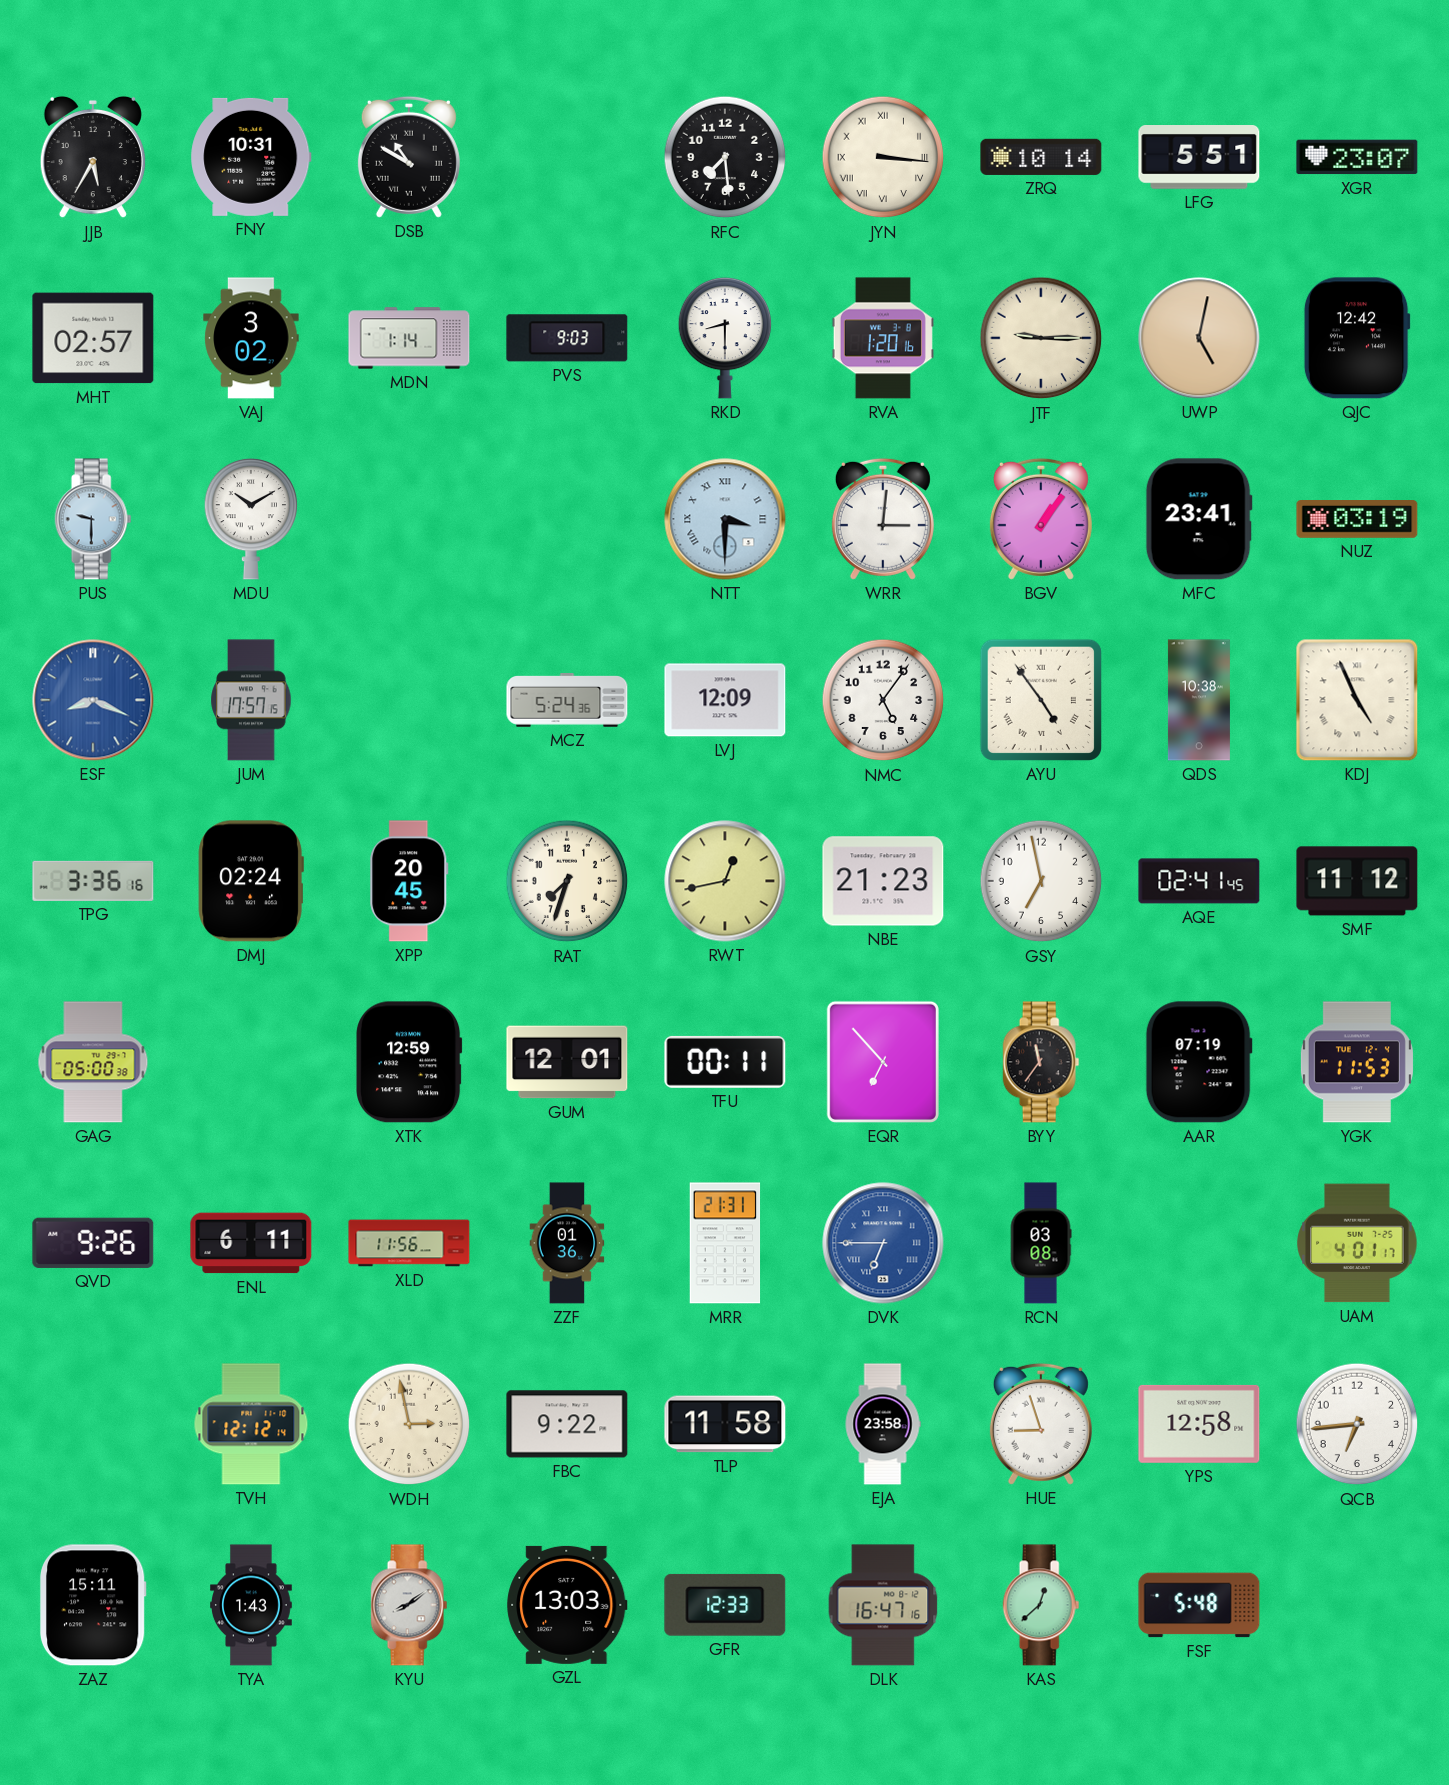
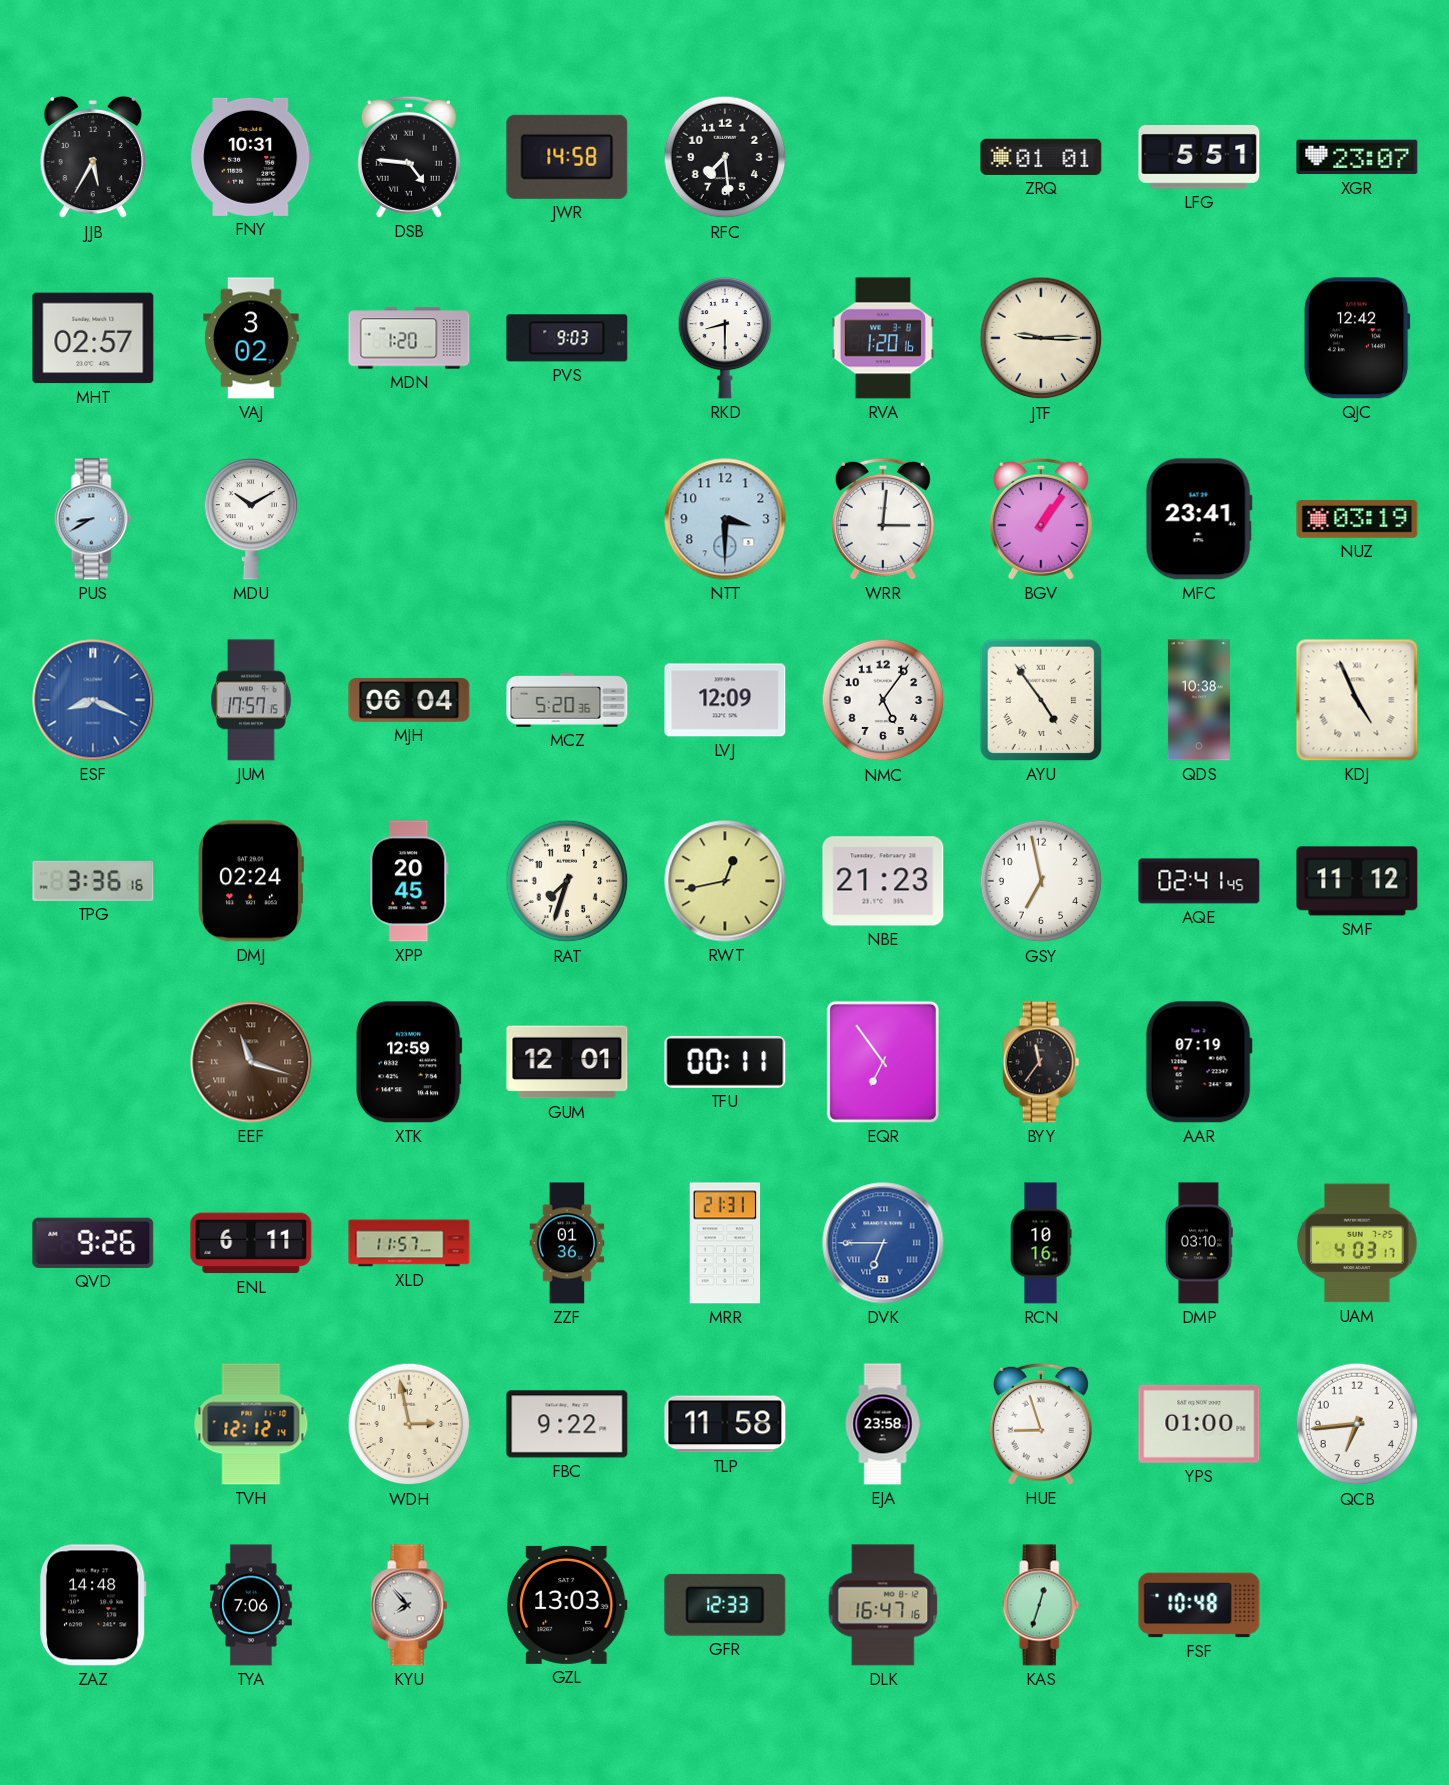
DSB: 10:50 -> 4:46 (409, 157)
JWR: none -> 14:58 (567, 157)
JYN: 3:16 -> none (883, 157)
ZRQ: 10:14 -> 01:01 (1041, 157)
MDN: 1:14 -> 1:20 (409, 338)
UWP: 5:02 -> none (1199, 338)
PUS: 9:30 -> 8:40 (93, 519)
NTT numerals: Roman -> Arabic (725, 519)
MJH: none -> 06:04 (409, 701)
MCZ: 5:24 -> 5:20 (567, 700)
GAG: 05:00 -> none (93, 1062)
EEF: none -> 11:18 (251, 1062)
EQR: 6:53 -> 6:54 (883, 1062)
YGK: 11:53 -> none (1357, 1062)
XLD: 11:56 -> 11:57 (409, 1243)
RCN: 03:08 -> 10:16 (1041, 1243)
DMP: none -> 03:10 (1199, 1243)
UAM: 4:01 -> 4:03 (1357, 1243)
YPS: 12:58 -> 01:00 (1199, 1424)
ZAZ: 15:11 -> 14:48 (93, 1605)
TYA: 1:43 -> 7:06 (251, 1605)
KYU: 8:09 -> 7:53 (409, 1605)
KAS: 12:38 -> 12:33 (1041, 1605)
FSF: 5:48 -> 10:48 (1199, 1605)
